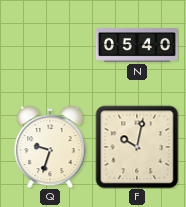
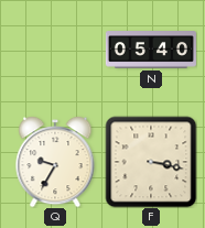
Q: 9:33 -> 9:35 (55, 162)
F: 10:02 -> 3:17 (151, 162)
